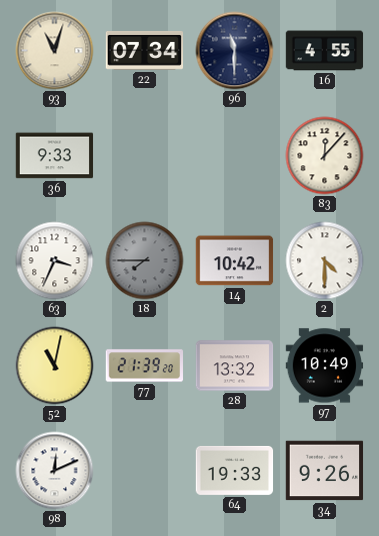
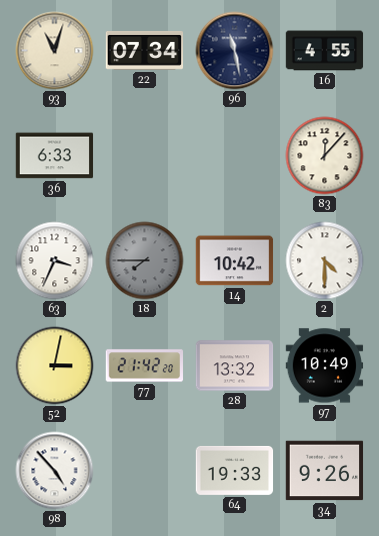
96: 11:30 -> 11:28 (235, 51)
36: 9:33 -> 6:33 (55, 156)
52: 11:02 -> 3:02 (55, 366)
77: 21:39 -> 21:42 (145, 366)
98: 12:11 -> 4:53 (55, 471)
